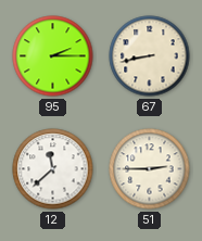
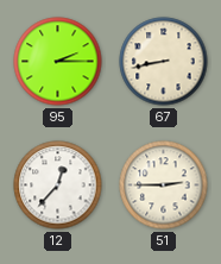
12: 11:38 -> 12:37 (58, 186)
